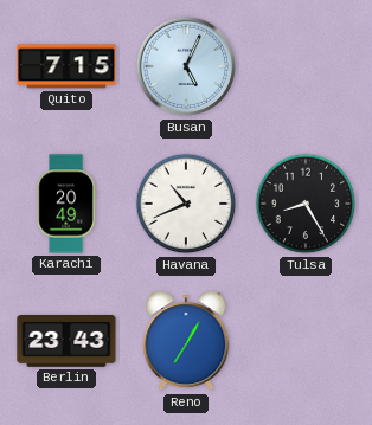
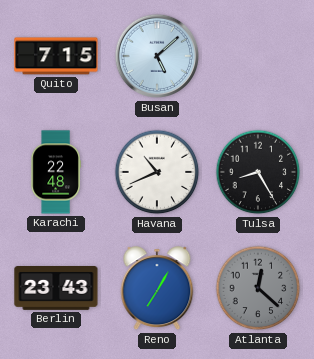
Busan: 5:04 -> 5:08 (157, 56)
Karachi: 20:49 -> 22:48 (56, 172)
Atlanta: none -> 12:22 (258, 288)
